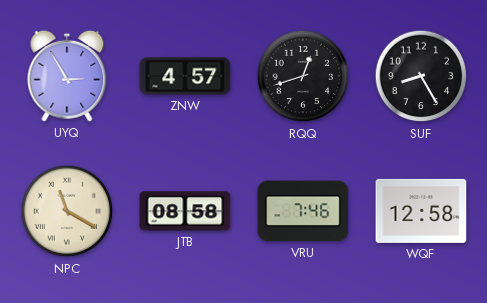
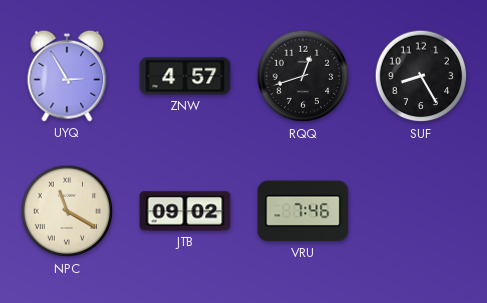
JTB: 08:58 -> 09:02 (185, 211)
WQF: 12:58 -> none (421, 211)
